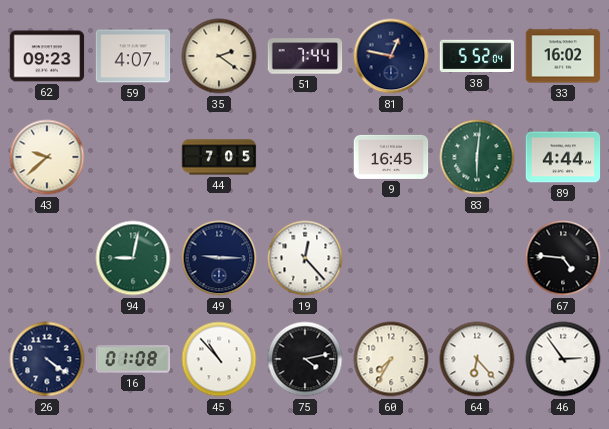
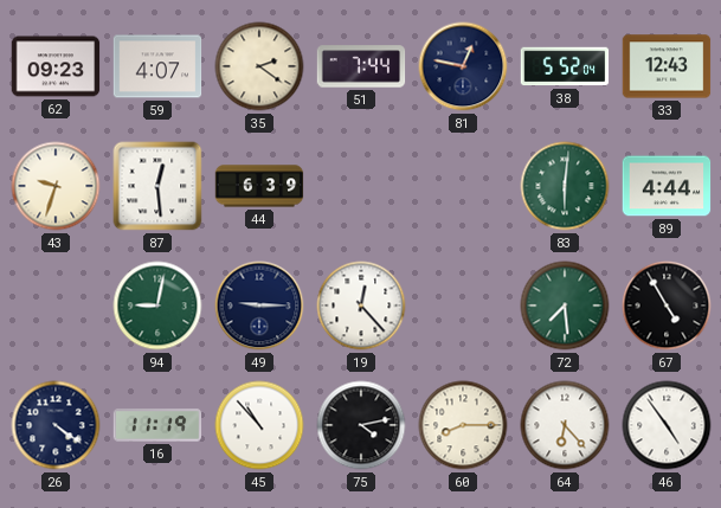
33: 16:02 -> 12:43 (667, 66)
43: 9:38 -> 9:33 (56, 186)
87: none -> 12:29 (157, 186)
44: 7:05 -> 6:39 (259, 186)
9: 16:45 -> none (391, 157)
72: none -> 7:29 (565, 306)
67: 4:46 -> 4:55 (667, 306)
16: 01:08 -> 11:19 (157, 425)
60: 7:35 -> 8:15 (463, 425)
46: 2:54 -> 4:54 (667, 425)
